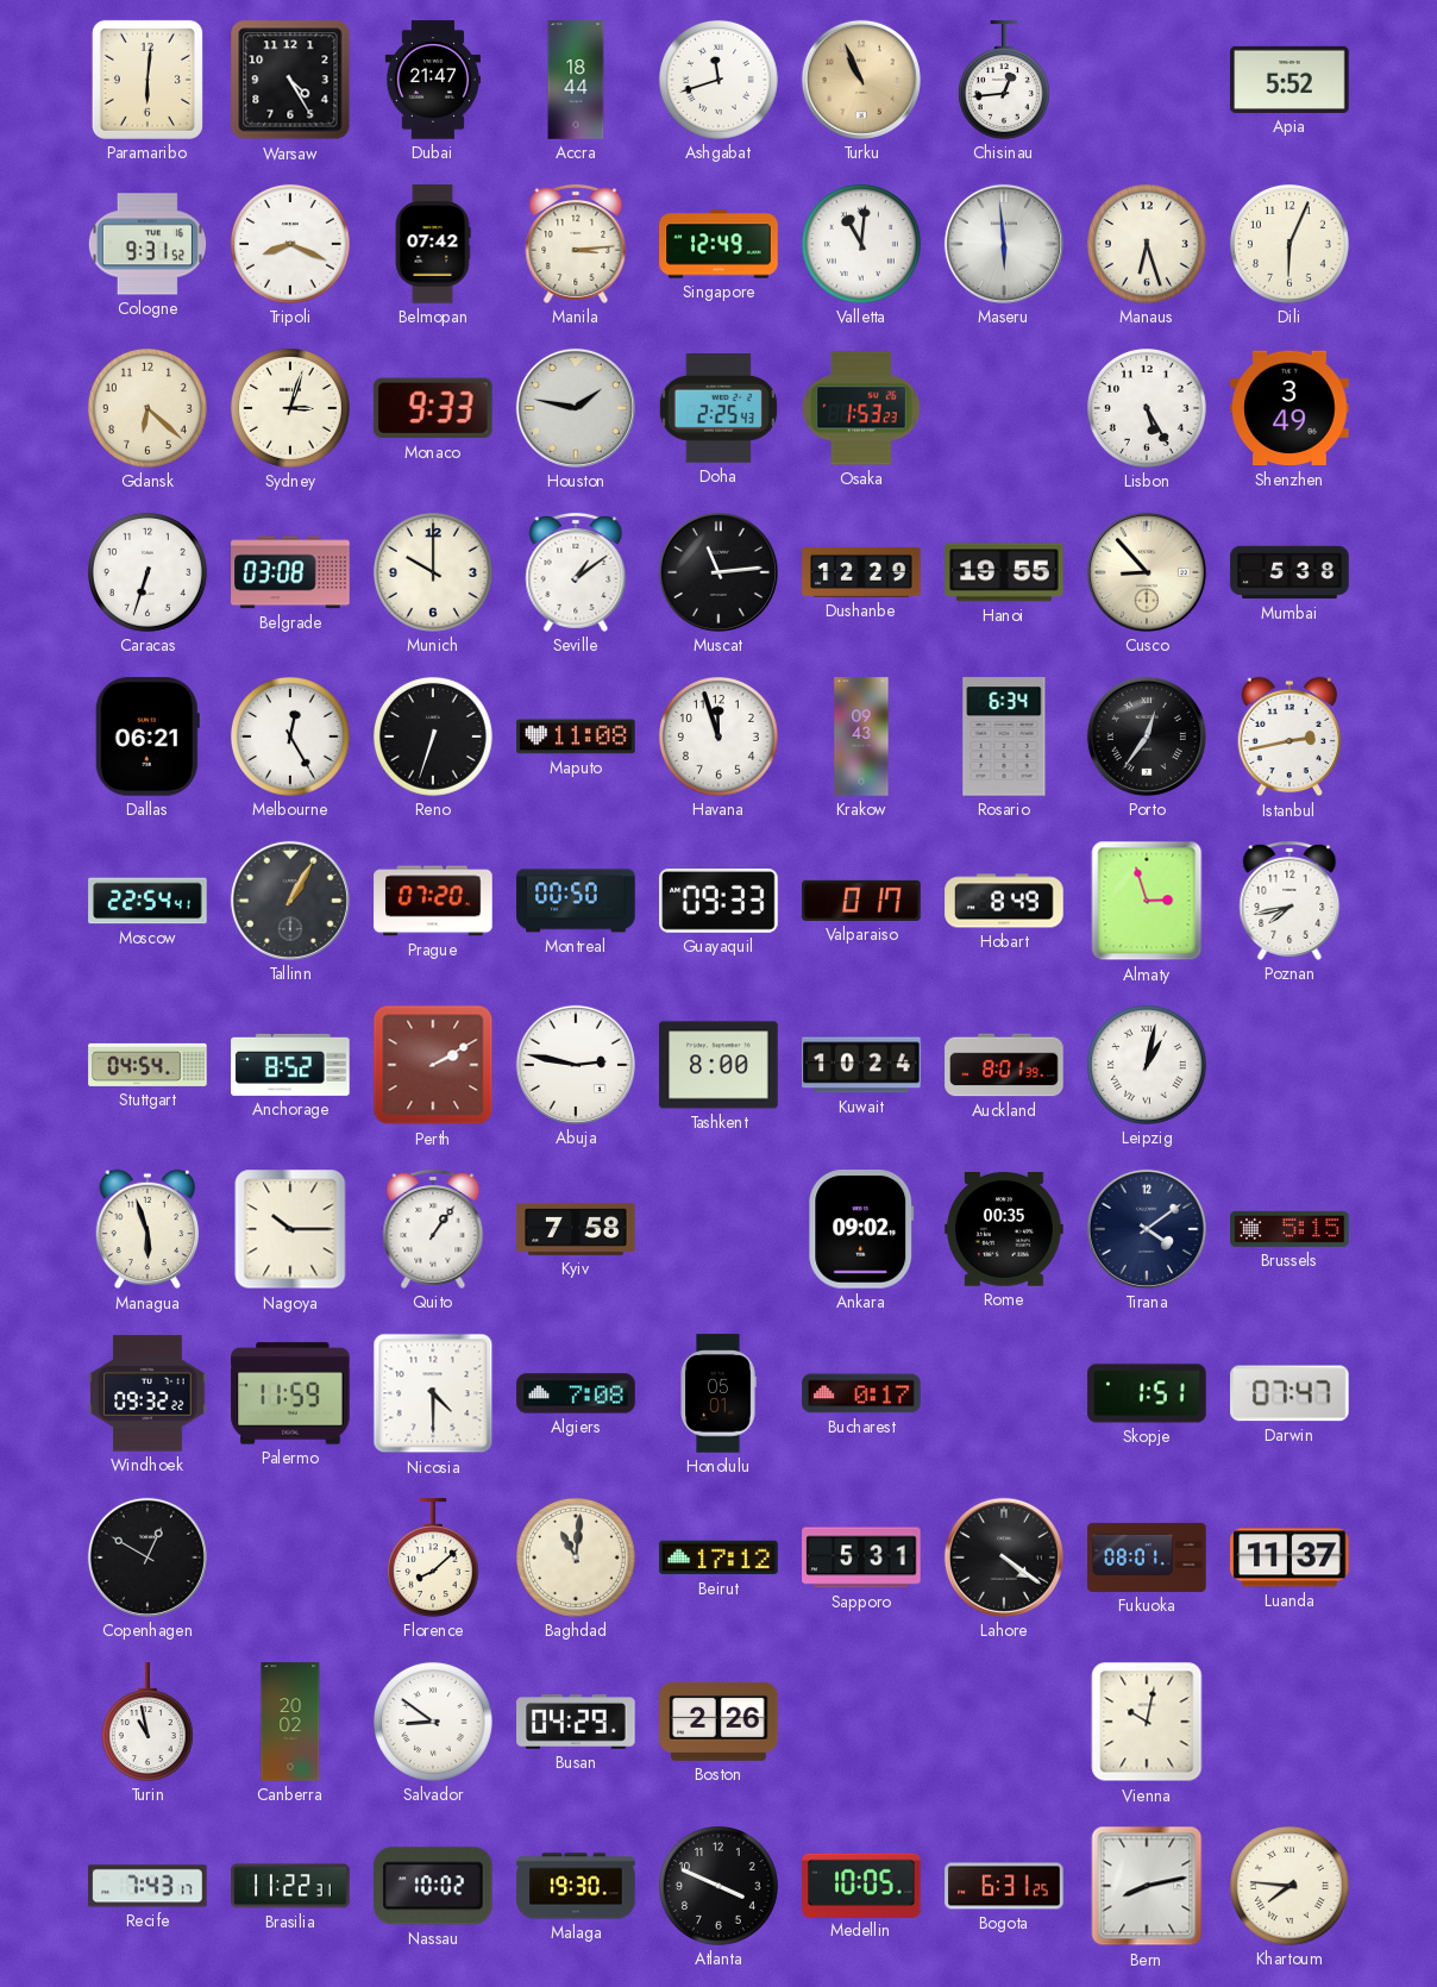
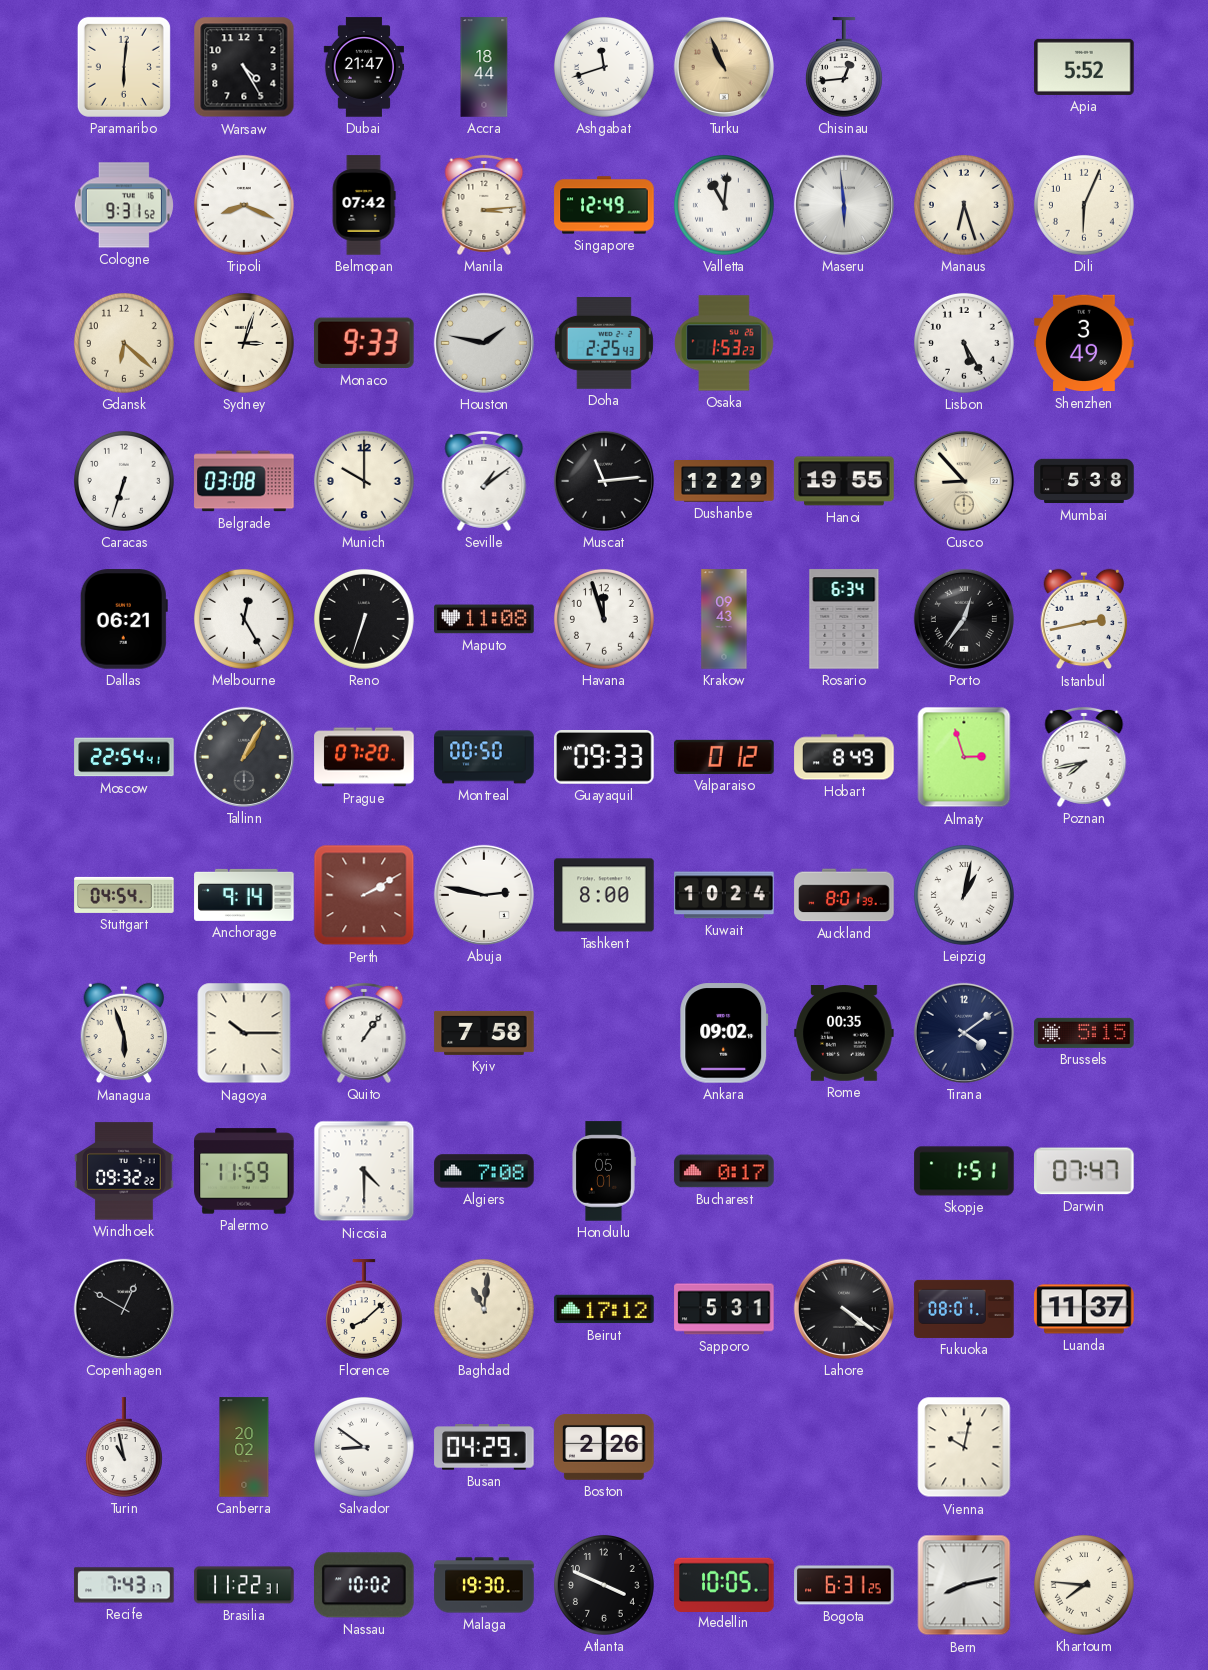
Valparaiso: 0:17 -> 0:12 (724, 757)
Anchorage: 8:52 -> 9:14 (244, 895)
